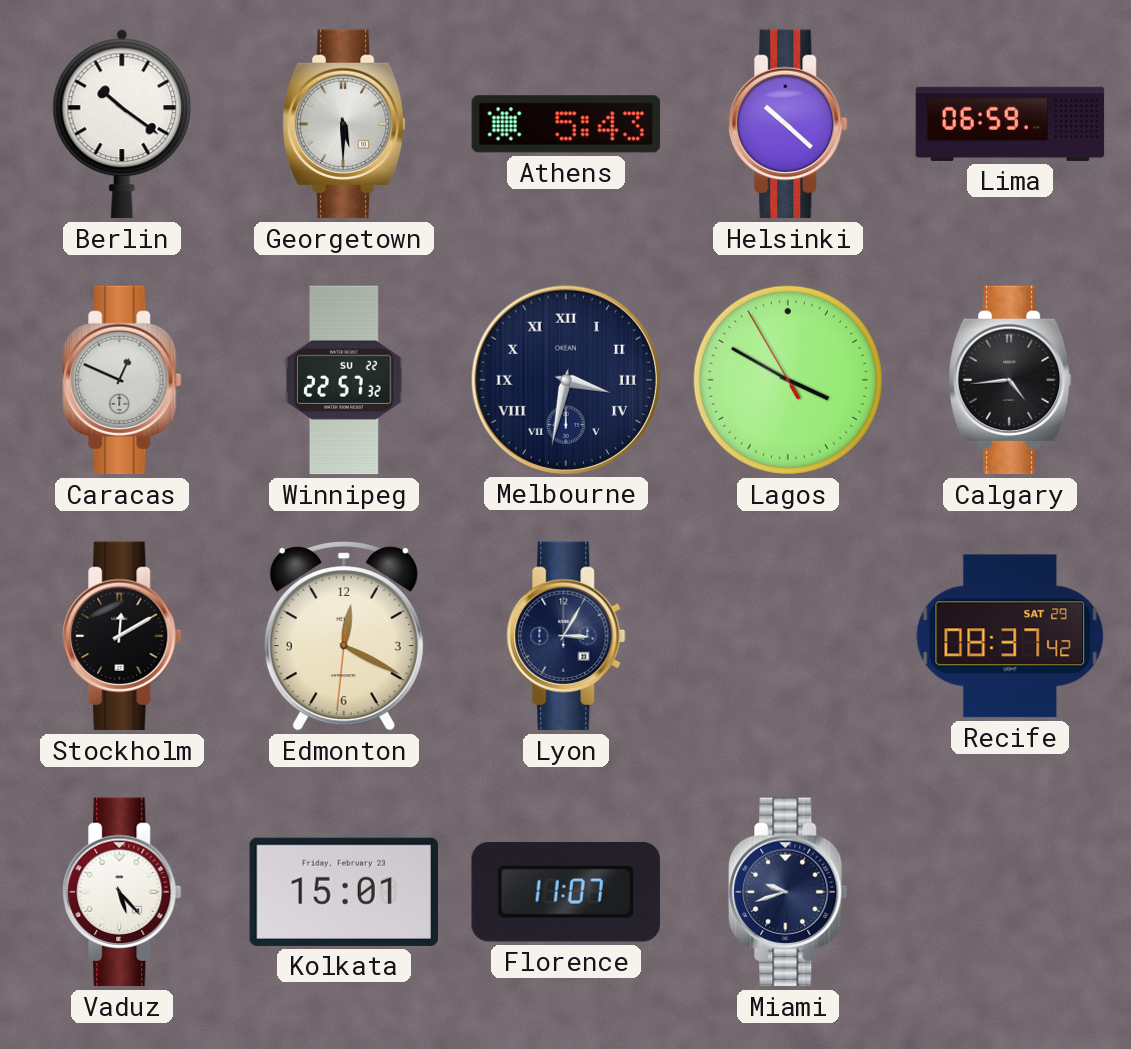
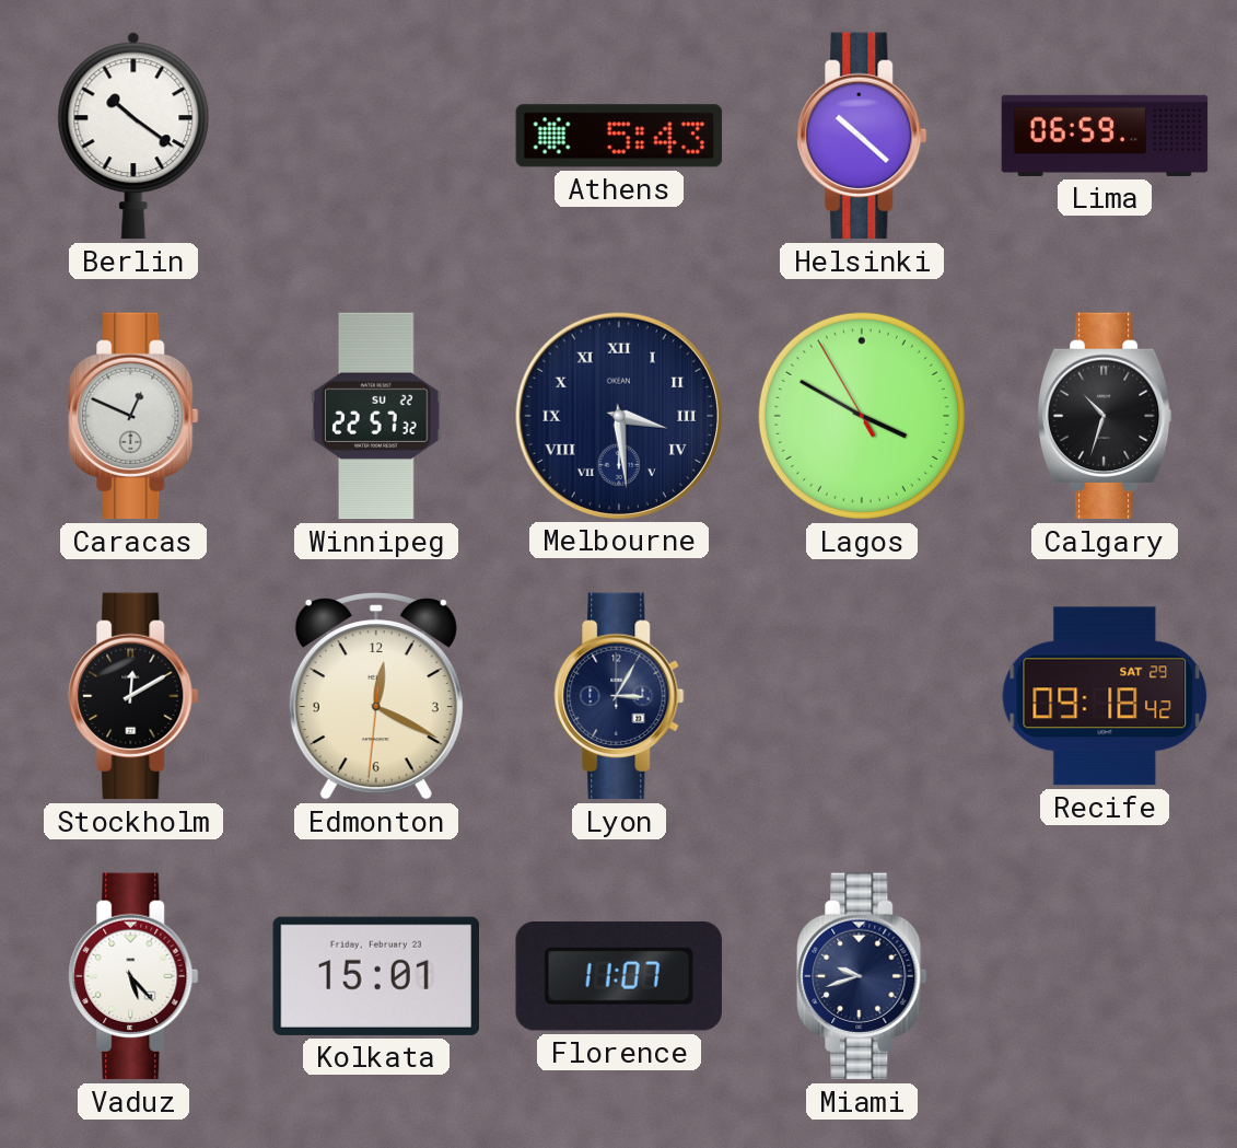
Georgetown: 5:30 -> none (344, 124)
Melbourne: 3:32 -> 3:29 (618, 415)
Calgary: 4:44 -> 10:33 (1105, 416)
Recife: 08:37 -> 09:18 (1105, 696)
